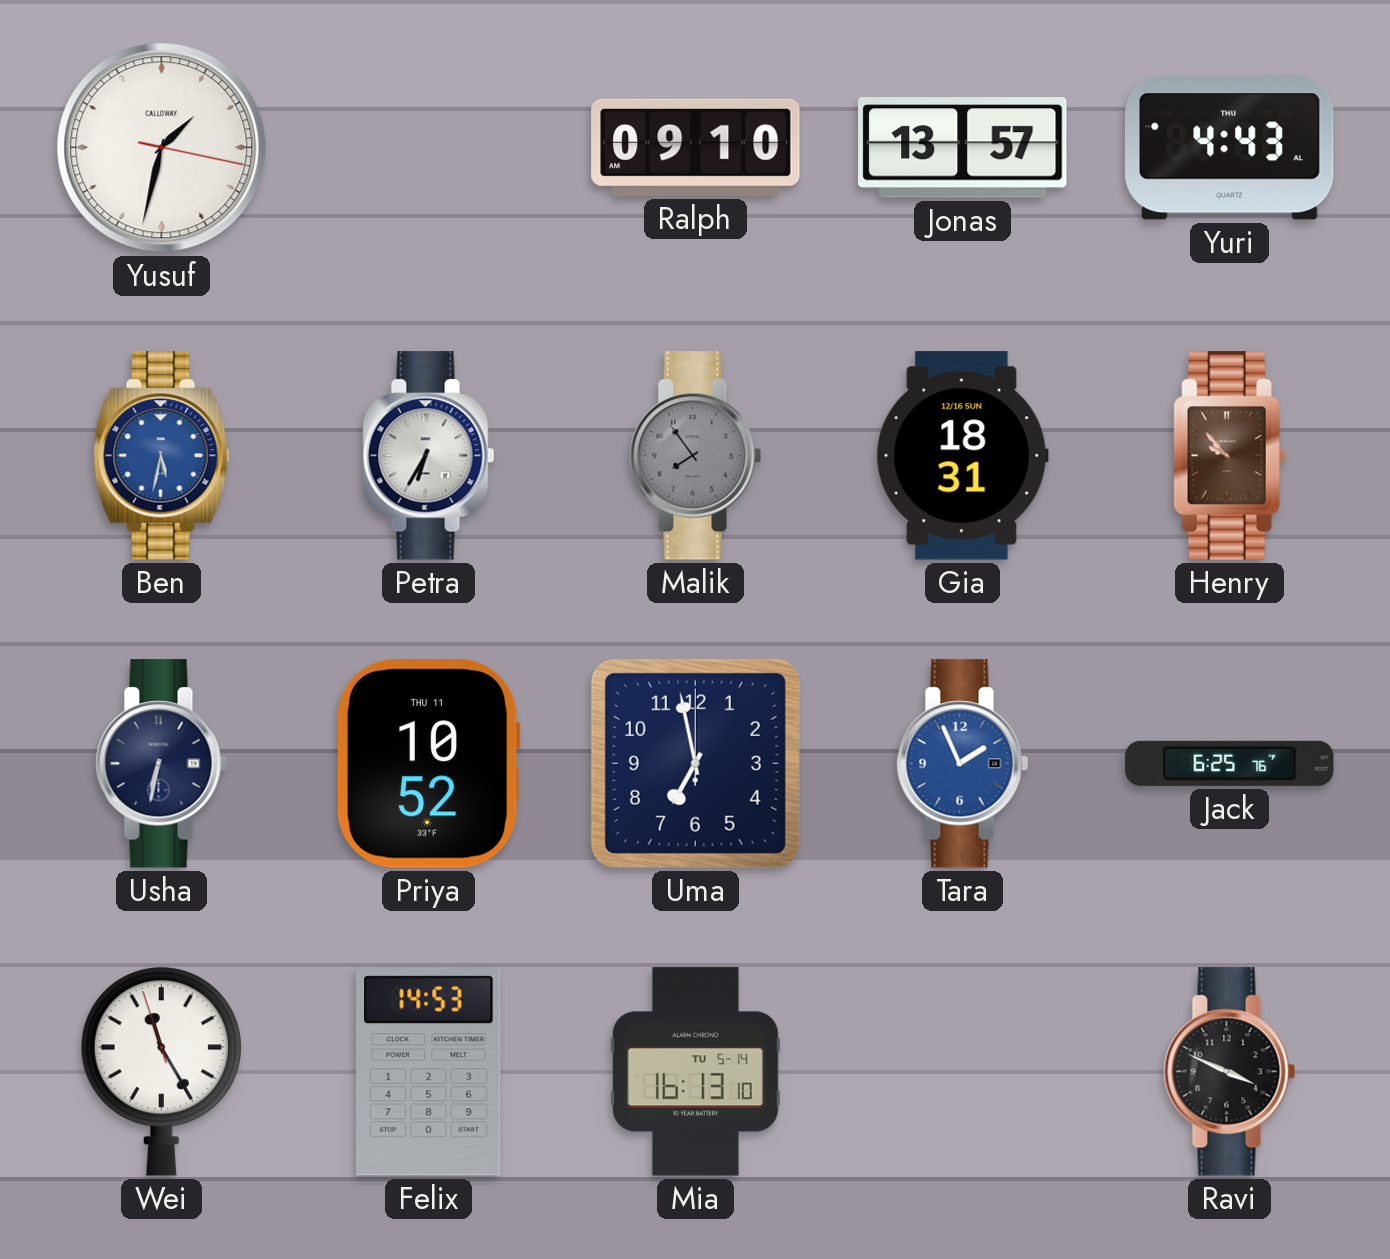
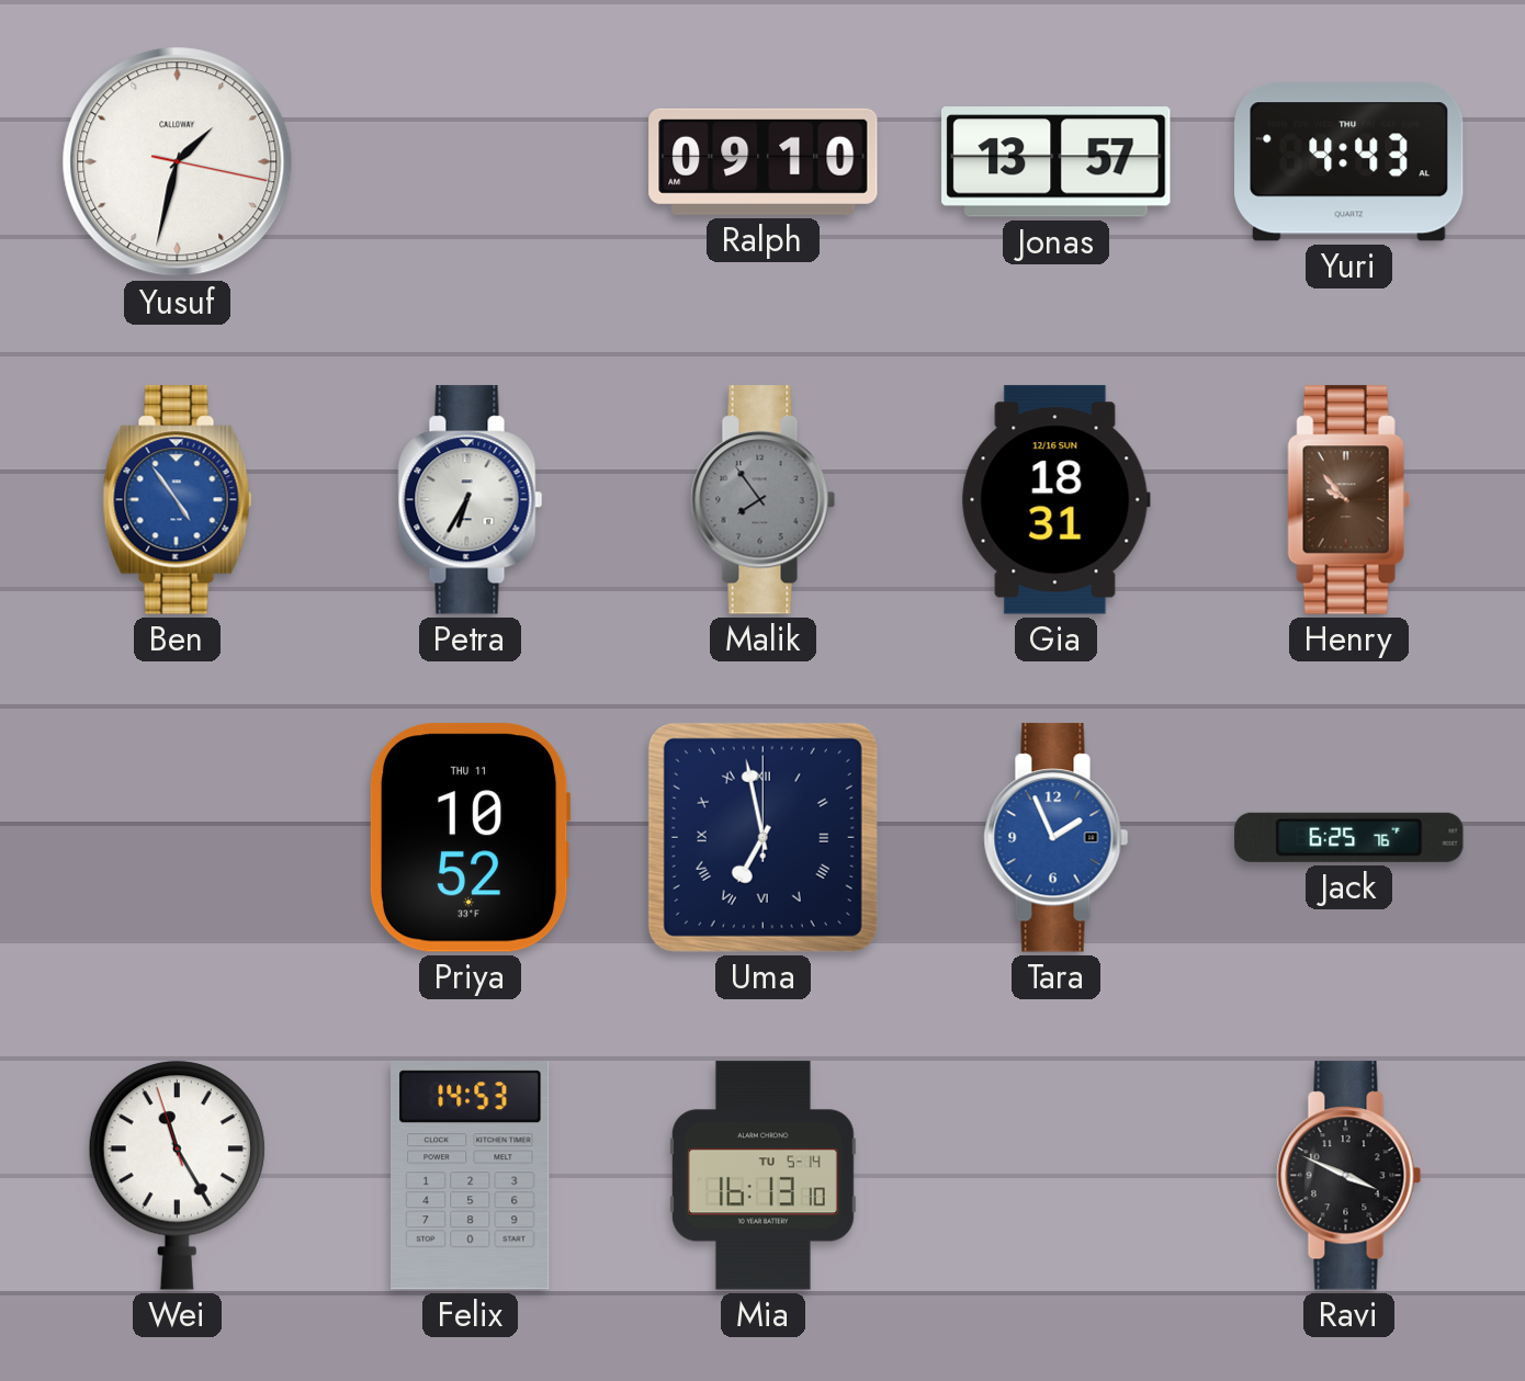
Ben: 5:32 -> 4:54 (178, 500)
Usha: 6:32 -> none (162, 764)
Uma numerals: Arabic -> Roman (762, 837)
